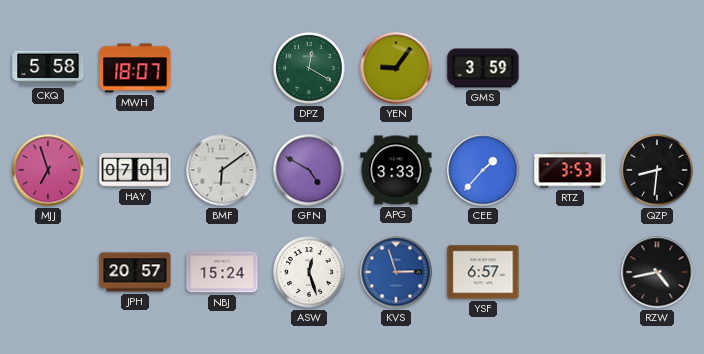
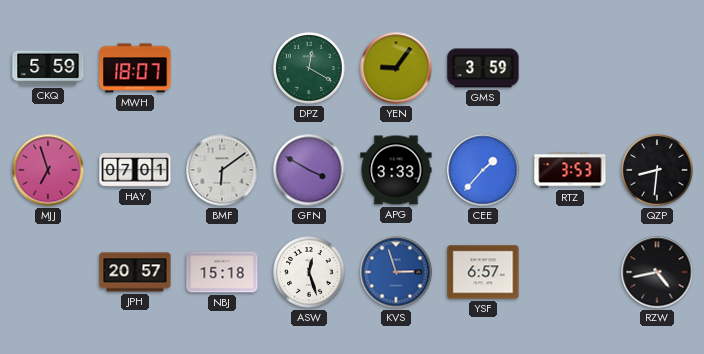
CKQ: 5:58 -> 5:59 (48, 68)
GFN: 4:50 -> 3:50 (309, 170)
NBJ: 15:24 -> 15:18 (222, 272)
